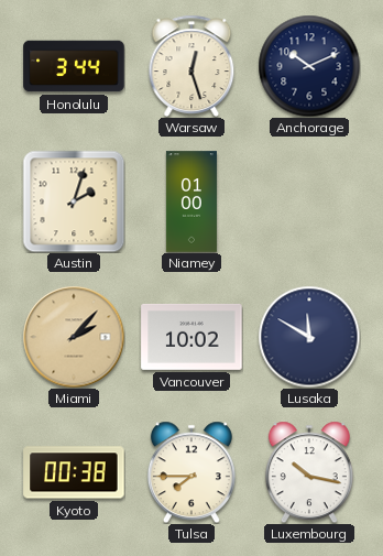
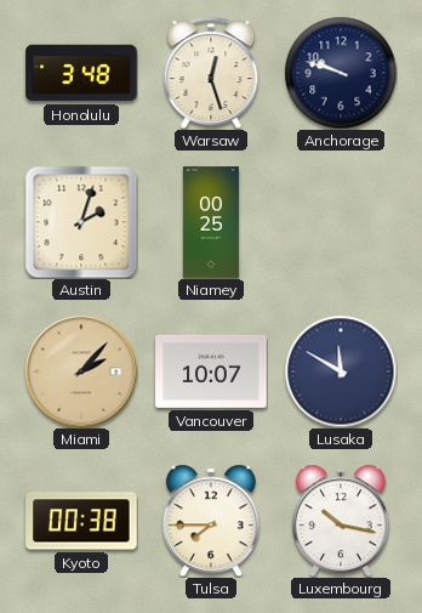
Honolulu: 3:44 -> 3:48 (81, 73)
Anchorage: 10:11 -> 9:48 (341, 73)
Niamey: 01:00 -> 00:25 (211, 222)
Vancouver: 10:02 -> 10:07 (211, 371)
